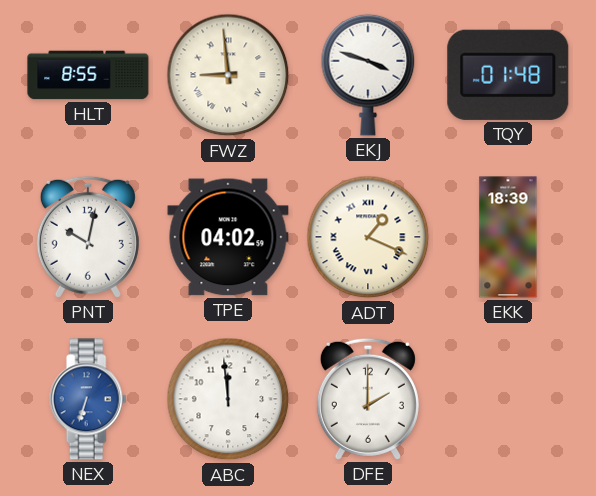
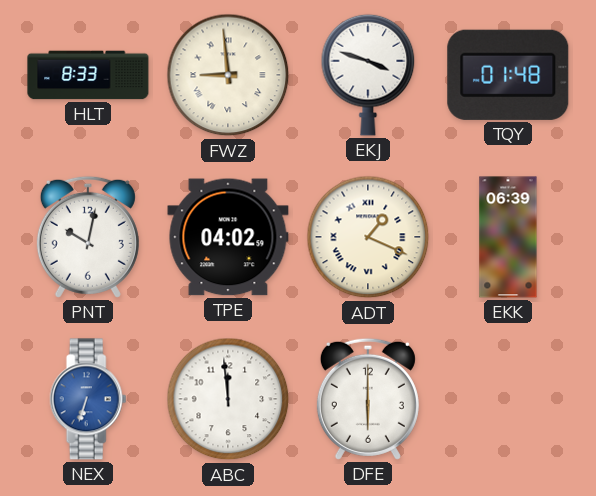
HLT: 8:55 -> 8:33 (88, 75)
EKK: 18:39 -> 06:39 (508, 237)
DFE: 2:00 -> 6:00 (368, 399)
